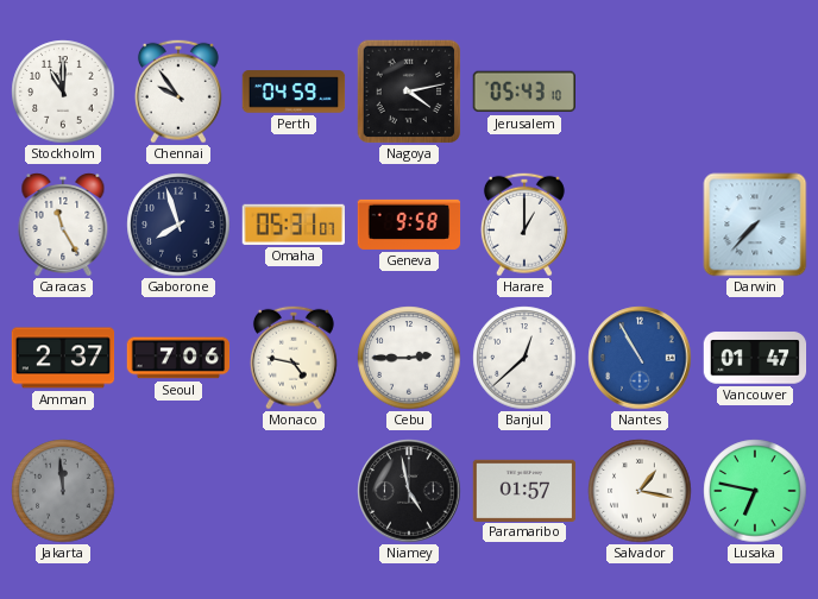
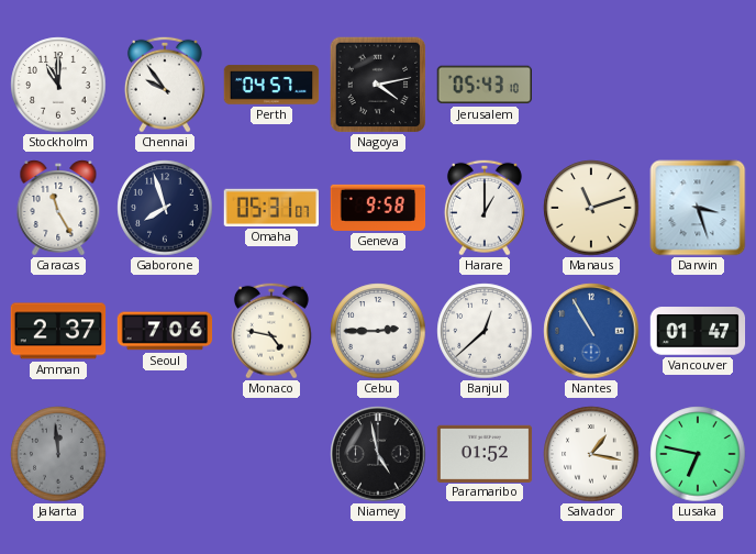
Perth: 04:59 -> 04:57 (271, 85)
Manaus: none -> 11:12 (591, 208)
Darwin: 7:37 -> 3:27 (698, 208)
Paramaribo: 01:57 -> 01:52 (485, 453)
